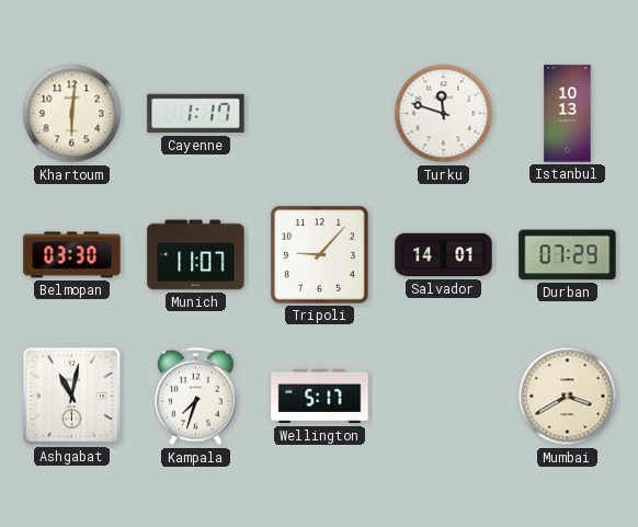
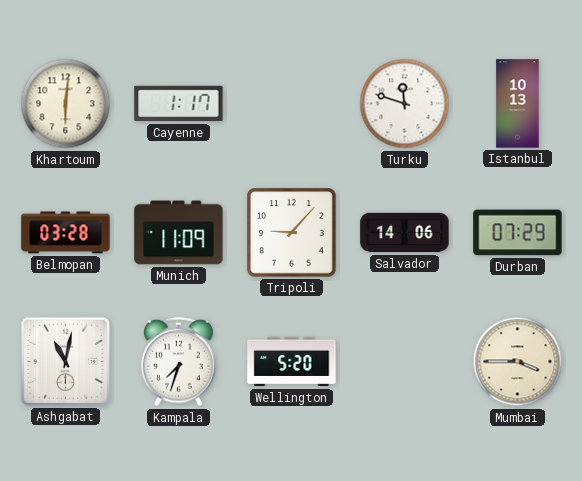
Belmopan: 03:30 -> 03:28 (66, 233)
Munich: 11:07 -> 11:09 (179, 233)
Salvador: 14:01 -> 14:06 (405, 233)
Wellington: 5:17 -> 5:20 (292, 362)
Mumbai: 3:40 -> 3:45 (518, 362)
